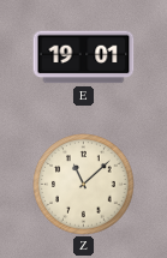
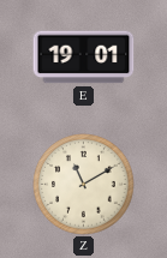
Z: 11:08 -> 11:10 (84, 185)
